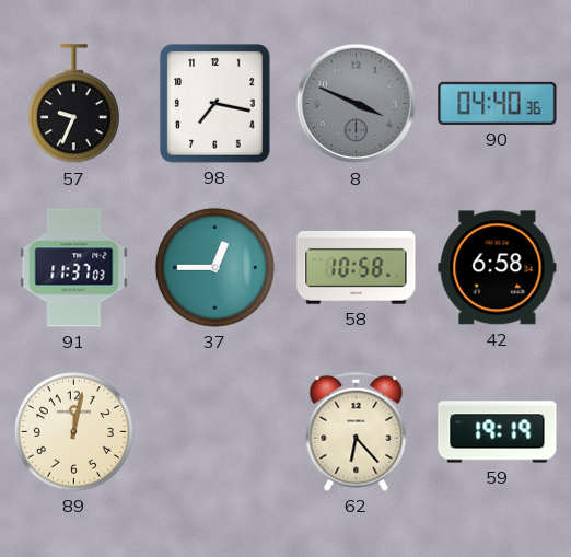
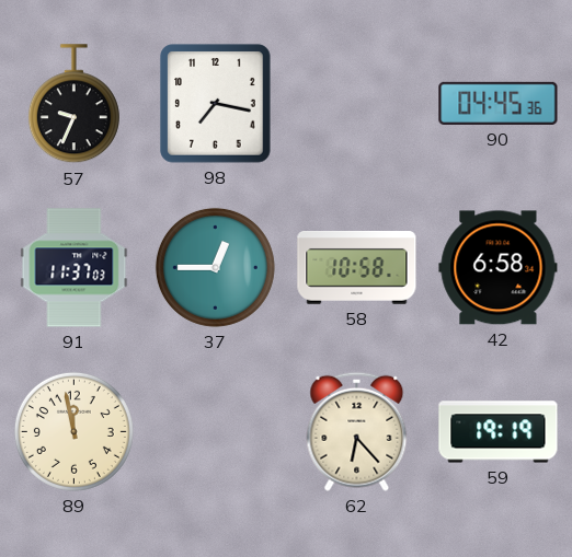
8: 3:49 -> none (357, 104)
90: 04:40 -> 04:45 (499, 103)
89: 12:02 -> 11:58 (73, 431)
